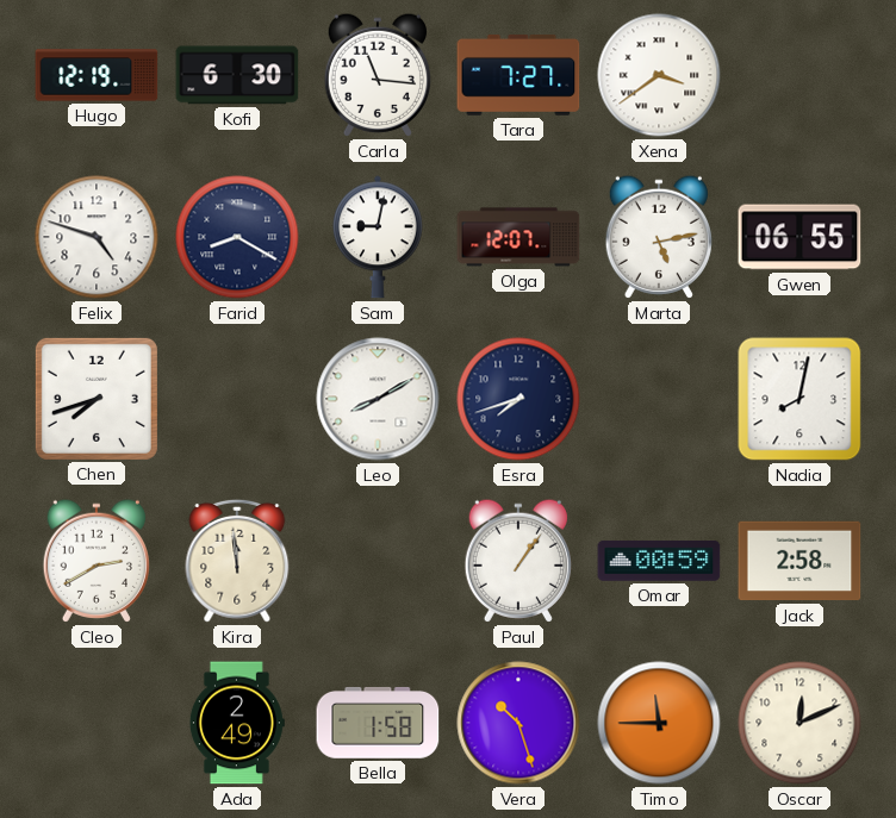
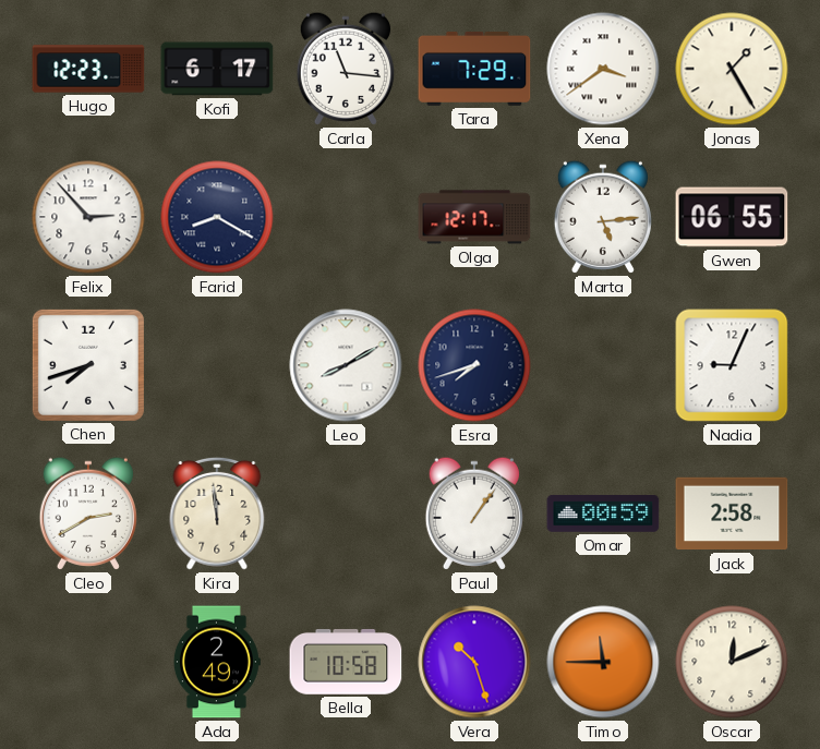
Hugo: 12:19 -> 12:23 (88, 69)
Kofi: 6:30 -> 6:17 (217, 69)
Tara: 7:27 -> 7:29 (474, 69)
Jonas: none -> 1:25 (732, 69)
Felix: 4:48 -> 2:53 (88, 217)
Sam: 9:02 -> none (378, 237)
Olga: 12:07 -> 12:17 (474, 217)
Marta: 5:13 -> 5:14 (603, 217)
Nadia: 8:02 -> 9:04 (732, 365)
Bella: 1:58 -> 10:58 (346, 662)
